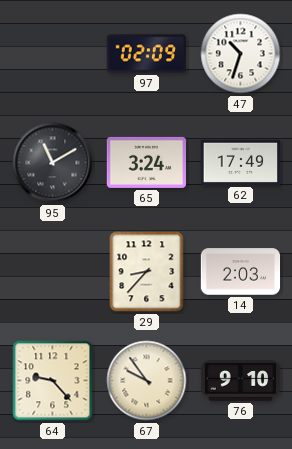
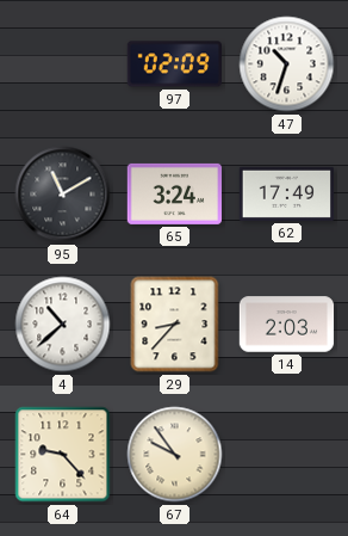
4: none -> 10:38 (63, 325)
76: 9:10 -> none (241, 381)
